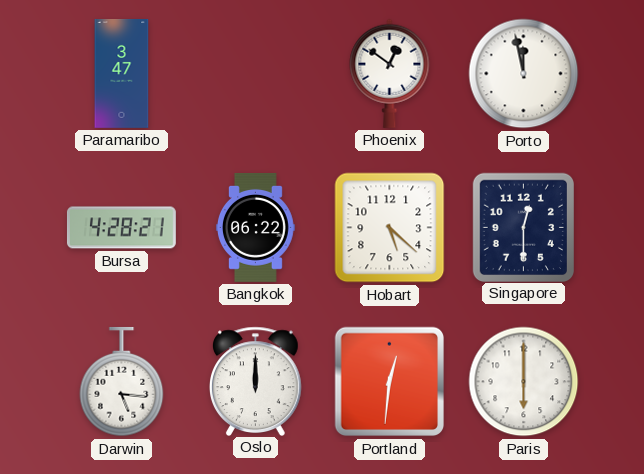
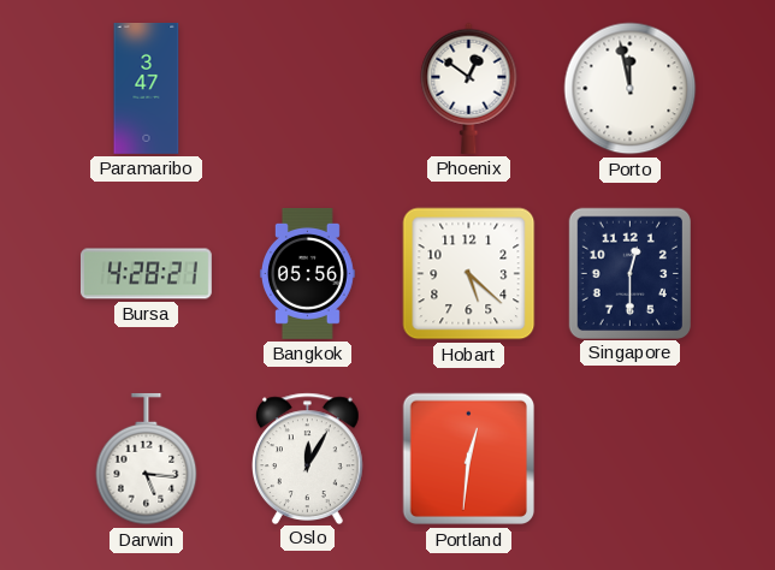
Bangkok: 06:22 -> 05:56 (308, 274)
Oslo: 12:00 -> 12:05 (308, 458)
Paris: 6:00 -> none (524, 382)
